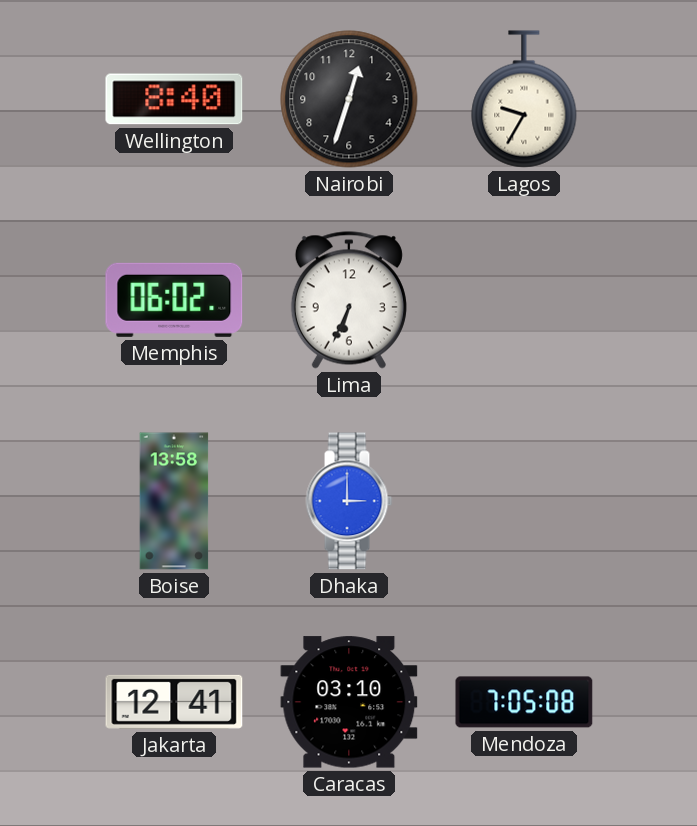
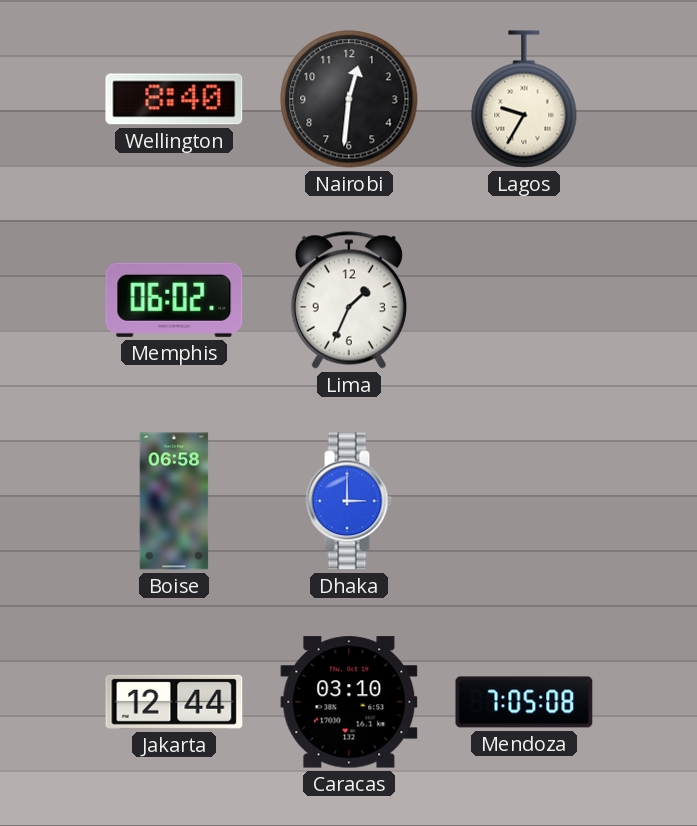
Nairobi: 12:33 -> 12:31 (349, 99)
Lima: 6:34 -> 1:34 (349, 300)
Boise: 13:58 -> 06:58 (174, 501)
Jakarta: 12:41 -> 12:44 (174, 702)
